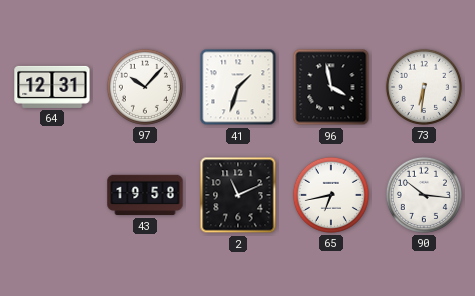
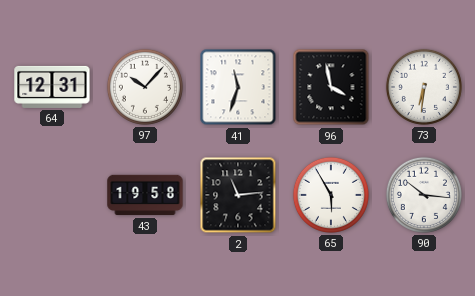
41: 1:33 -> 11:33 (238, 87)
2: 11:11 -> 11:14 (238, 195)
65: 6:43 -> 5:55 (331, 195)
